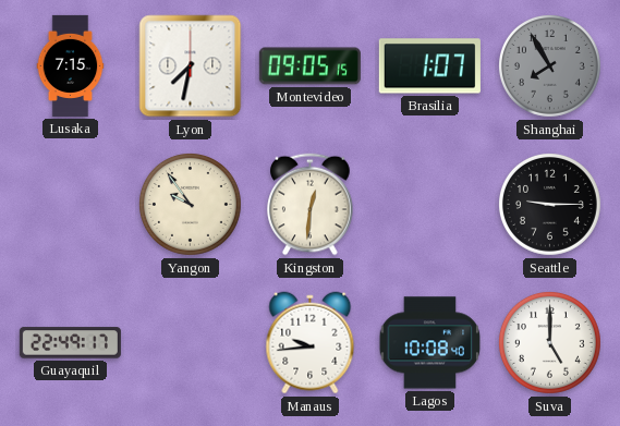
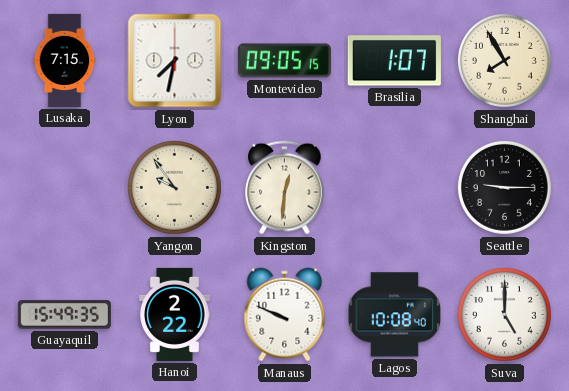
Shanghai dial: grey -> cream (504, 60)
Guayaquil: 22:49 -> 15:49 (64, 315)
Hanoi: none -> 2:22 (175, 314)
Manaus: 9:44 -> 9:49 (285, 315)
